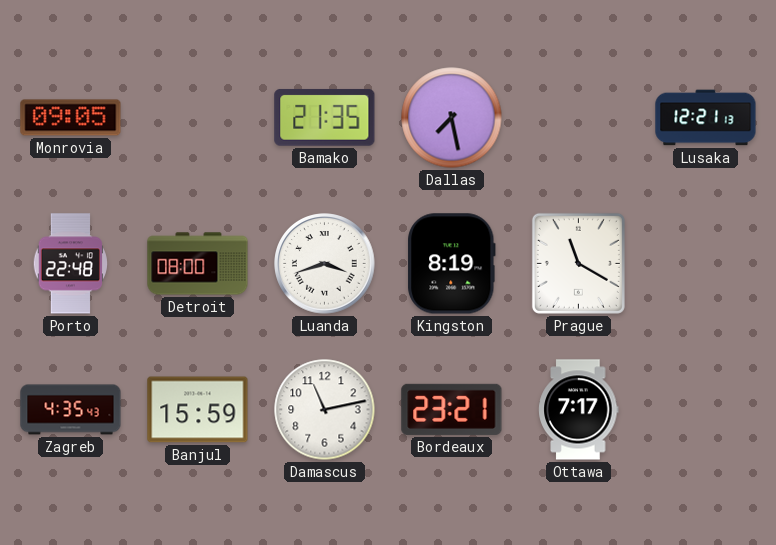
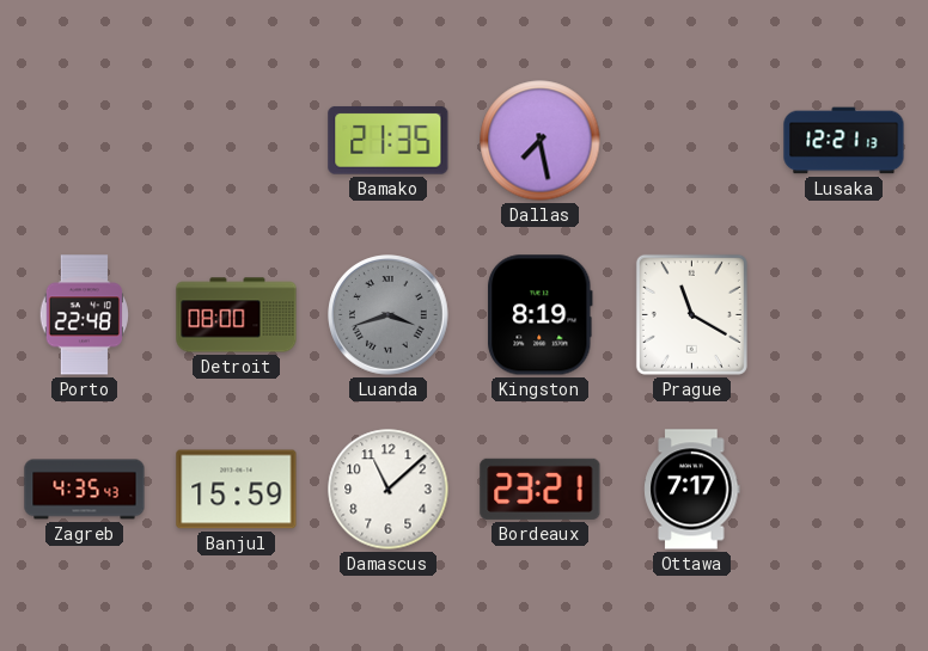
Monrovia: 09:05 -> none (71, 118)
Luanda dial: white -> grey (389, 315)
Damascus: 11:13 -> 11:08 (389, 490)
